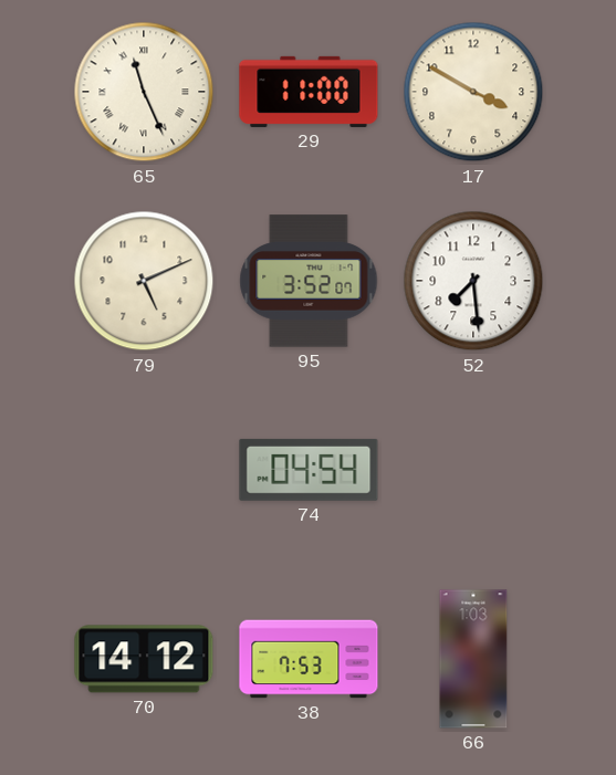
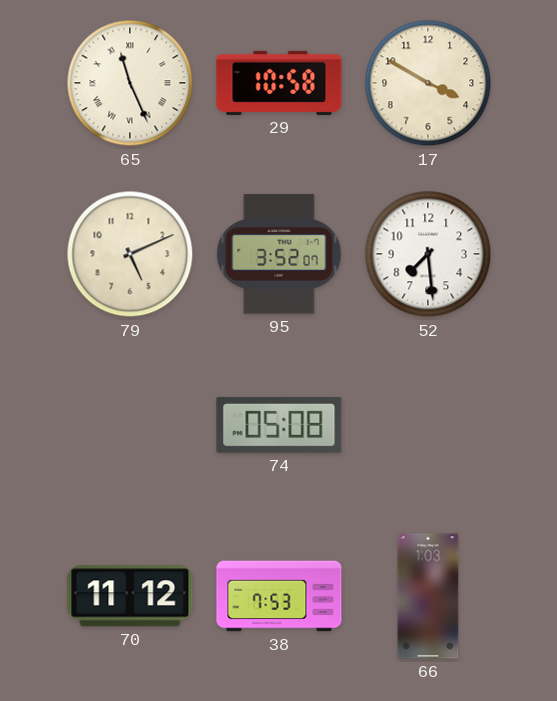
29: 11:00 -> 10:58 (279, 83)
74: 04:54 -> 05:08 (279, 425)
70: 14:12 -> 11:12 (130, 596)
